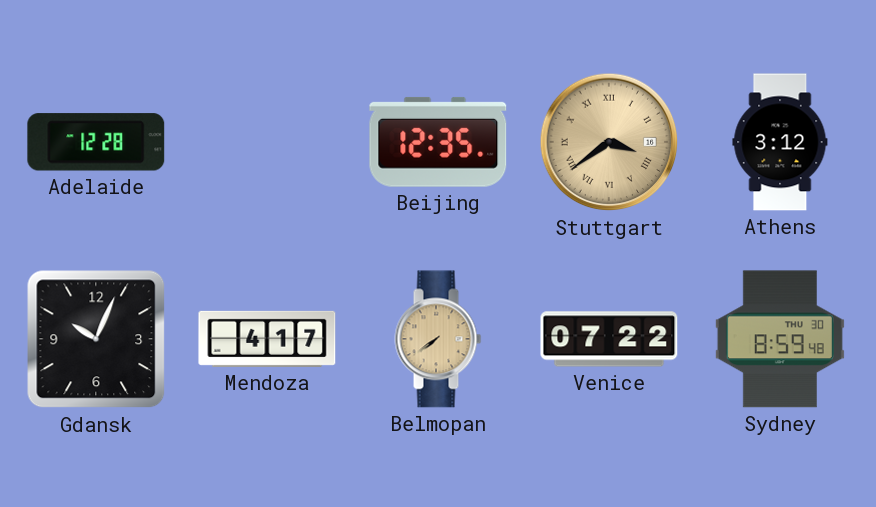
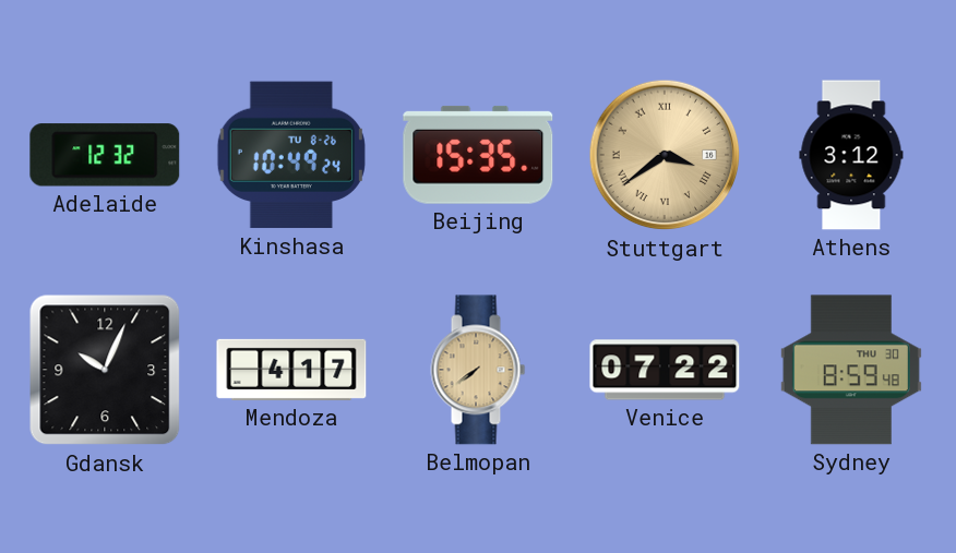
Adelaide: 12:28 -> 12:32 (105, 155)
Kinshasa: none -> 10:49 (291, 155)
Beijing: 12:35 -> 15:35 (478, 155)
